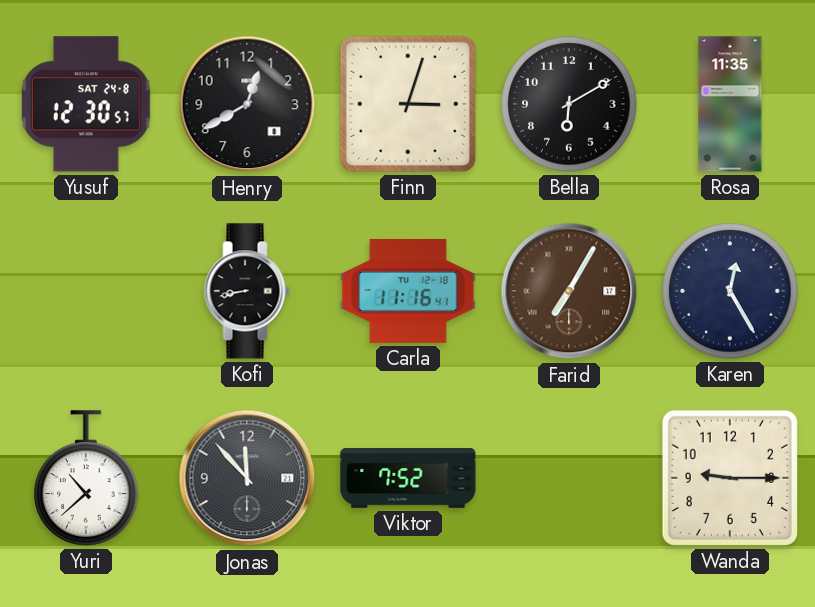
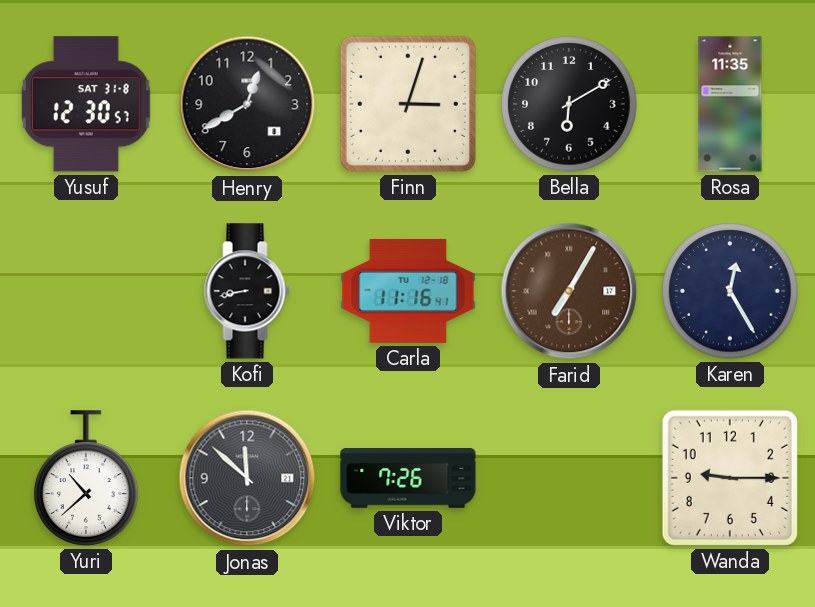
Yusuf date: SAT 24-8 -> SAT 31-8 (86, 104)
Jonas: 11:53 -> 11:52 (247, 478)
Viktor: 7:52 -> 7:26 (408, 479)
